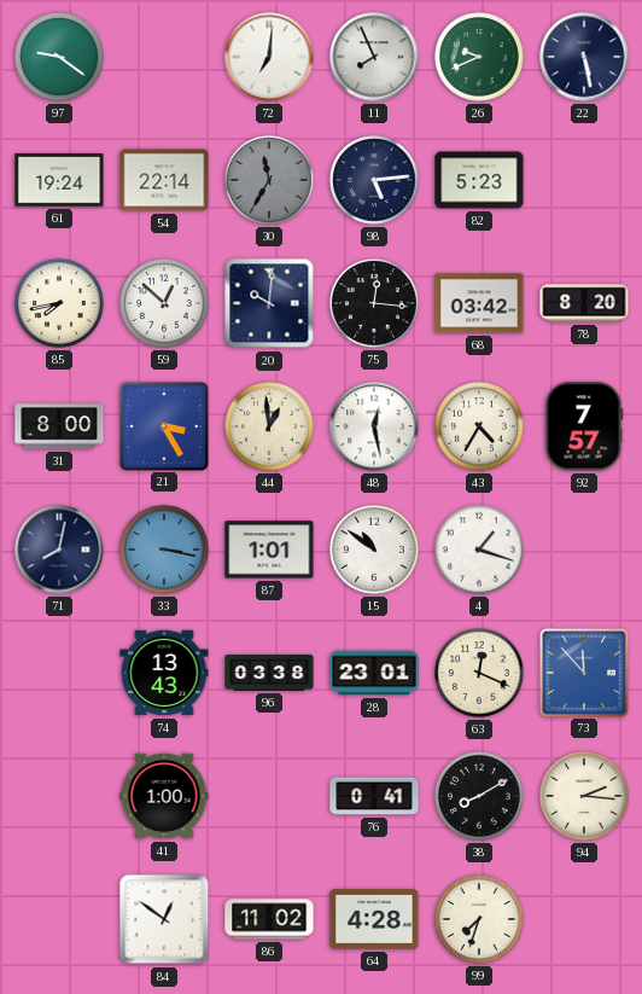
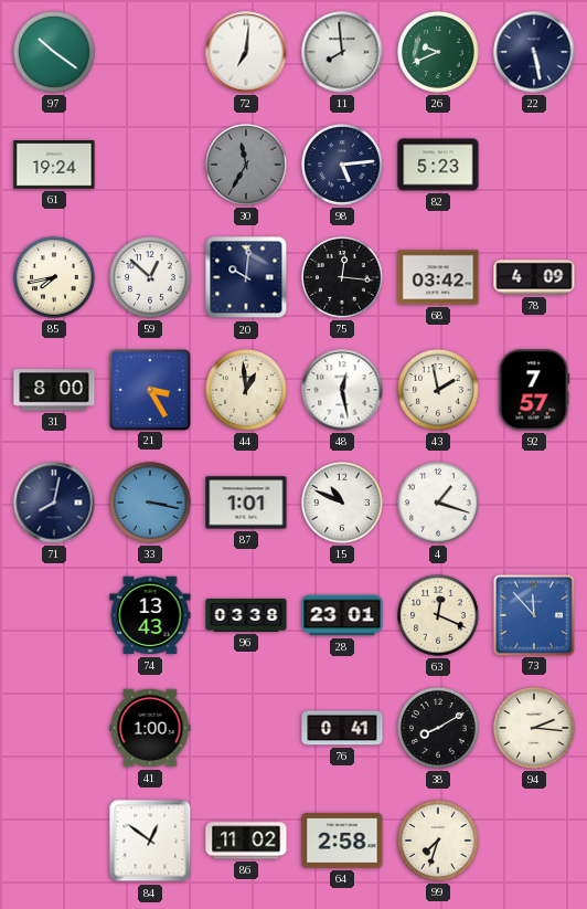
97: 9:21 -> 10:21 (54, 52)
11: 7:56 -> 7:59 (342, 52)
54: 22:14 -> none (164, 180)
78: 8:20 -> 4:09 (534, 277)
43: 4:35 -> 1:58 (438, 390)
15: 10:51 -> 10:49 (342, 503)
64: 4:28 -> 2:58 (342, 841)
